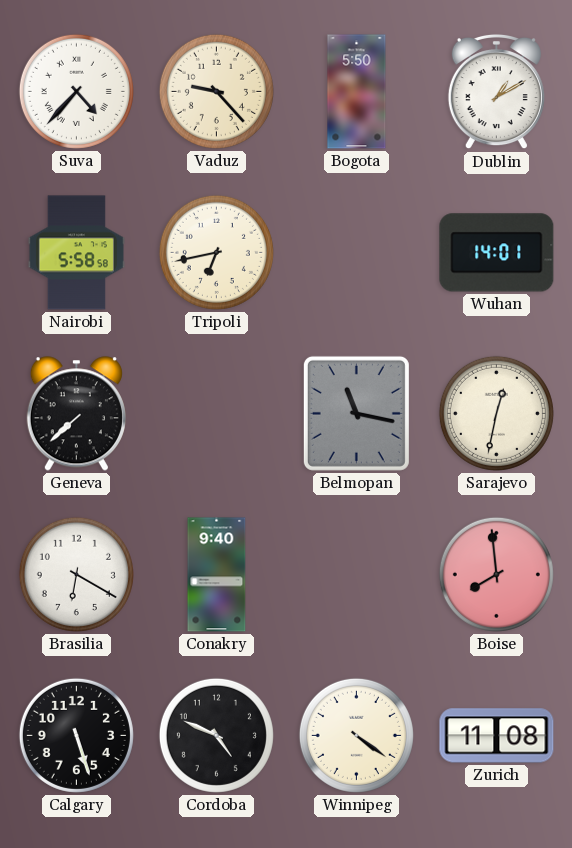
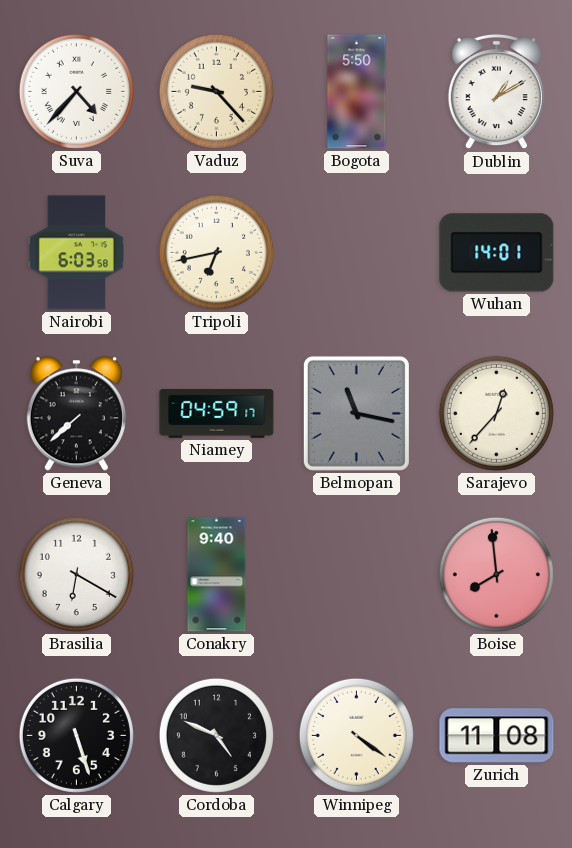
Nairobi: 5:58 -> 6:03 (76, 253)
Niamey: none -> 04:59 (217, 413)
Sarajevo: 12:32 -> 12:37 (496, 413)
